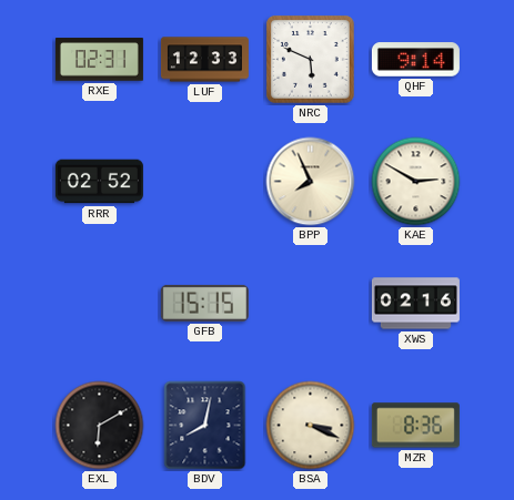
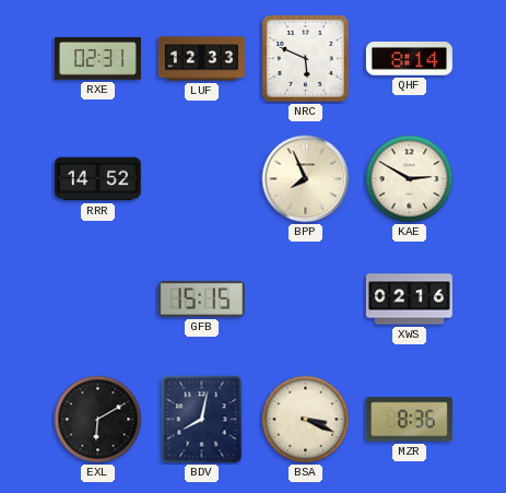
QHF: 9:14 -> 8:14 (409, 59)
RRR: 02:52 -> 14:52 (97, 179)
